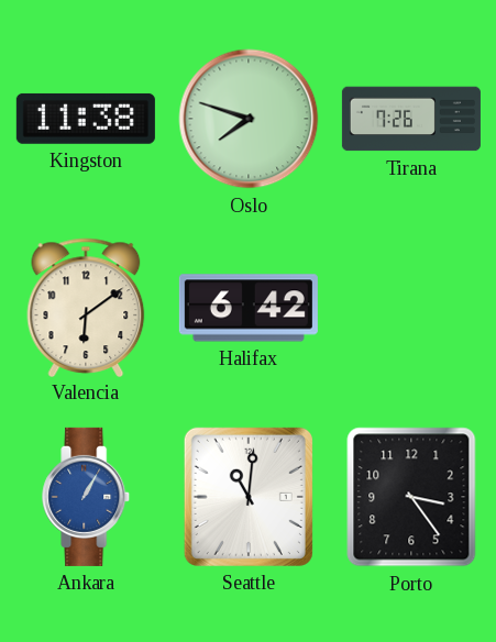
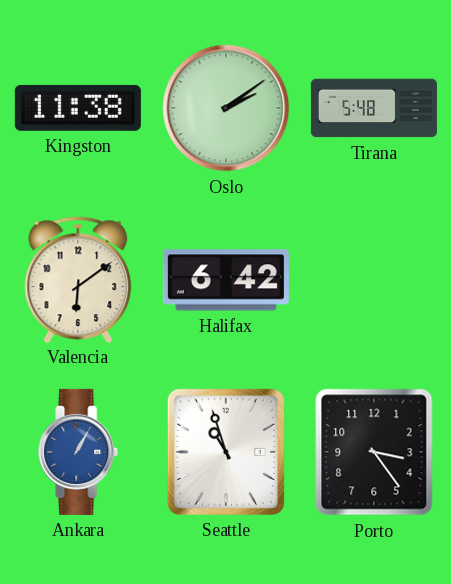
Oslo: 7:48 -> 2:09 (226, 108)
Tirana: 7:26 -> 5:48 (374, 108)
Seattle: 11:01 -> 10:57 (226, 452)
